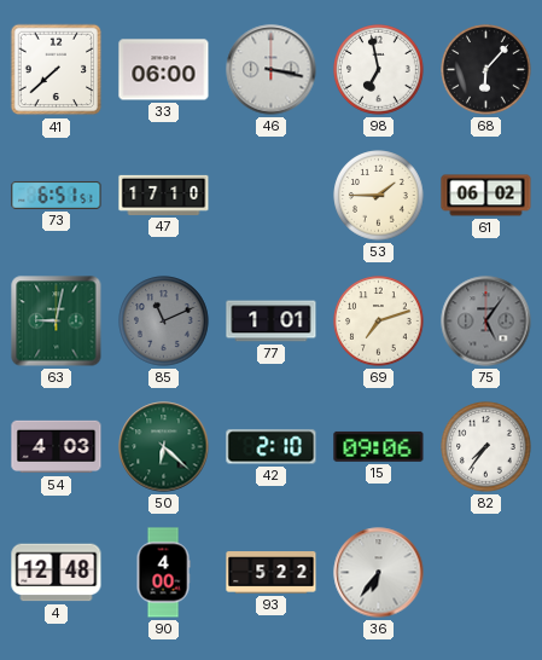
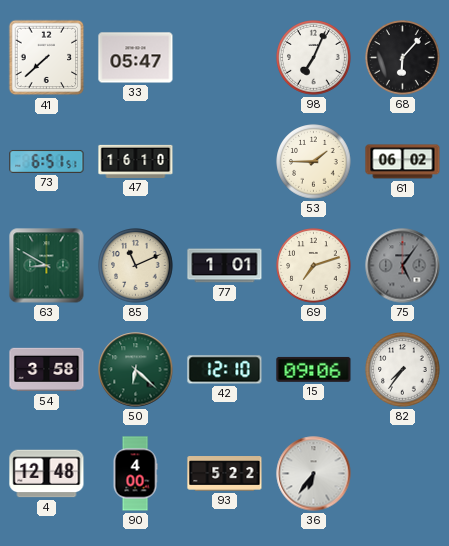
33: 06:00 -> 05:47 (136, 58)
46: 3:17 -> none (272, 70)
98: 6:58 -> 7:04 (314, 58)
47: 17:10 -> 16:10 (136, 161)
63: 9:02 -> 8:50 (47, 266)
85 dial: grey -> cream (136, 266)
54: 4:03 -> 3:58 (47, 370)
42: 2:10 -> 12:10 (225, 370)
